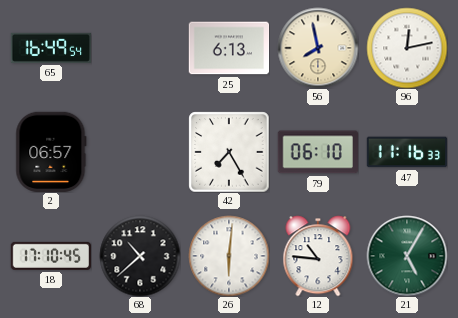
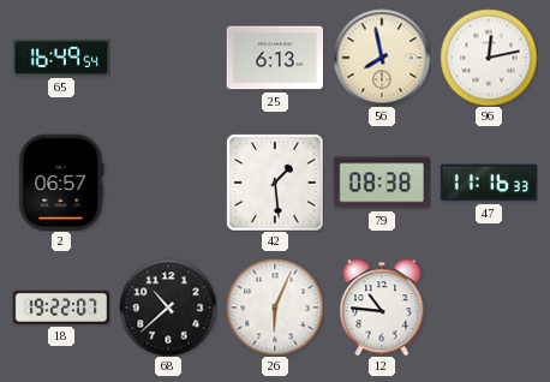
42: 7:25 -> 1:29 (275, 183)
79: 06:10 -> 08:38 (381, 183)
18: 17:10 -> 19:22 (60, 308)
26: 6:01 -> 6:04 (275, 308)
21: 5:05 -> none (407, 256)
